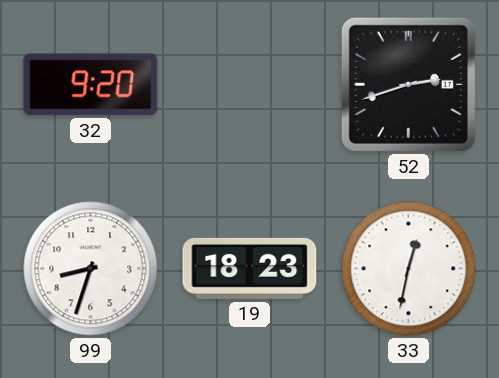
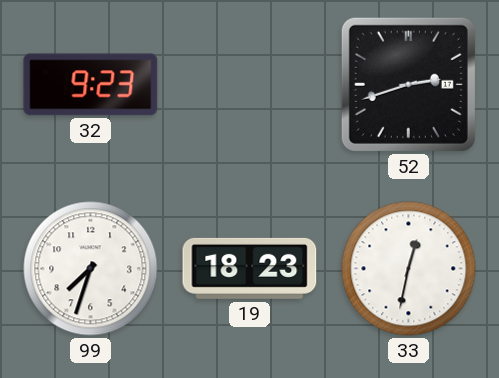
32: 9:20 -> 9:23 (91, 85)
99: 8:33 -> 7:33 (91, 269)
